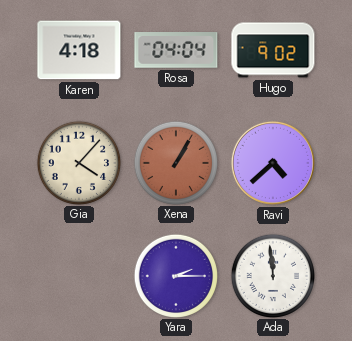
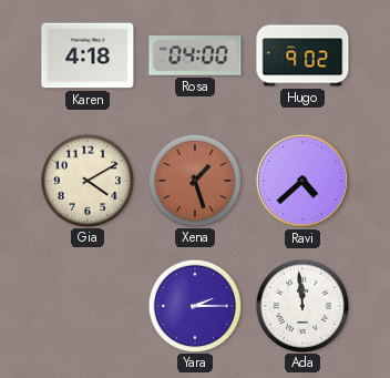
Rosa: 04:04 -> 04:00 (195, 55)
Gia: 4:07 -> 4:10 (86, 180)
Xena: 1:05 -> 1:27 (194, 180)
